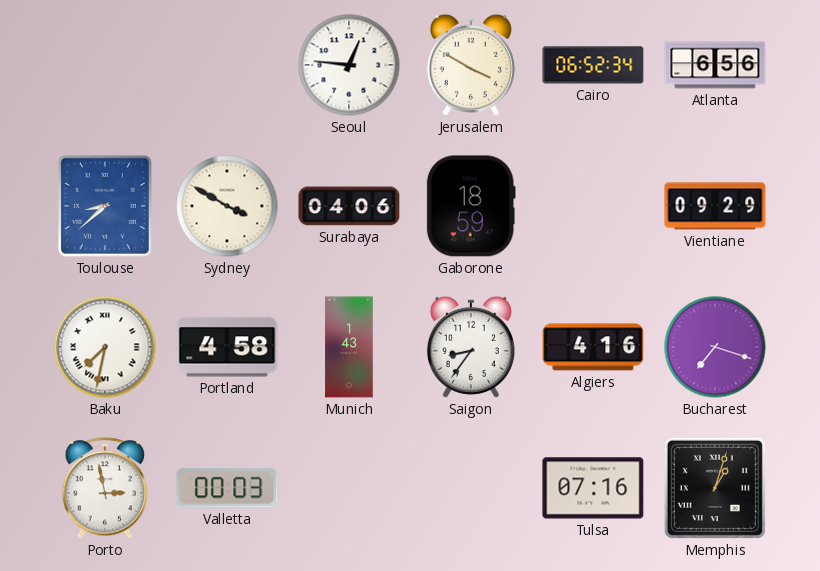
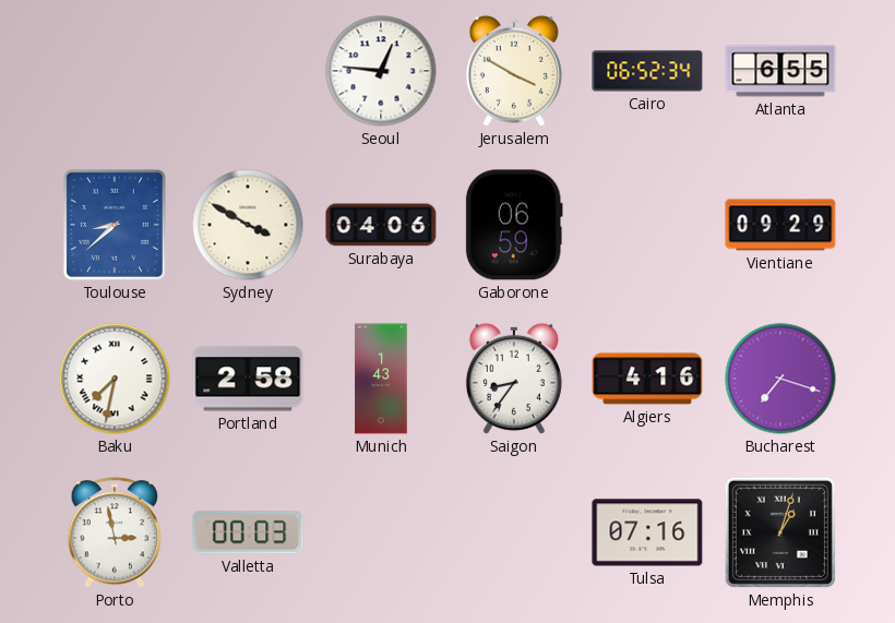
Atlanta: 6:56 -> 6:55 (780, 71)
Gaborone: 18:59 -> 06:59 (514, 225)
Portland: 4:58 -> 2:58 (248, 379)
